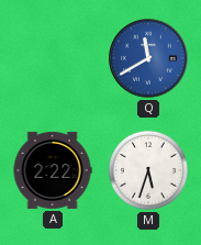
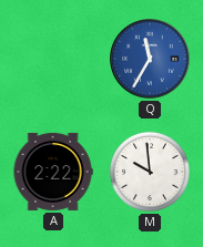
Q: 11:40 -> 11:35 (150, 59)
M: 5:33 -> 9:59 (150, 172)
